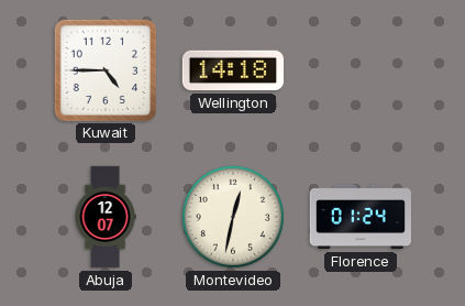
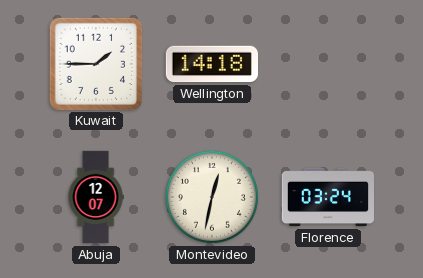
Kuwait: 4:45 -> 1:45 (96, 64)
Florence: 01:24 -> 03:24 (327, 197)
